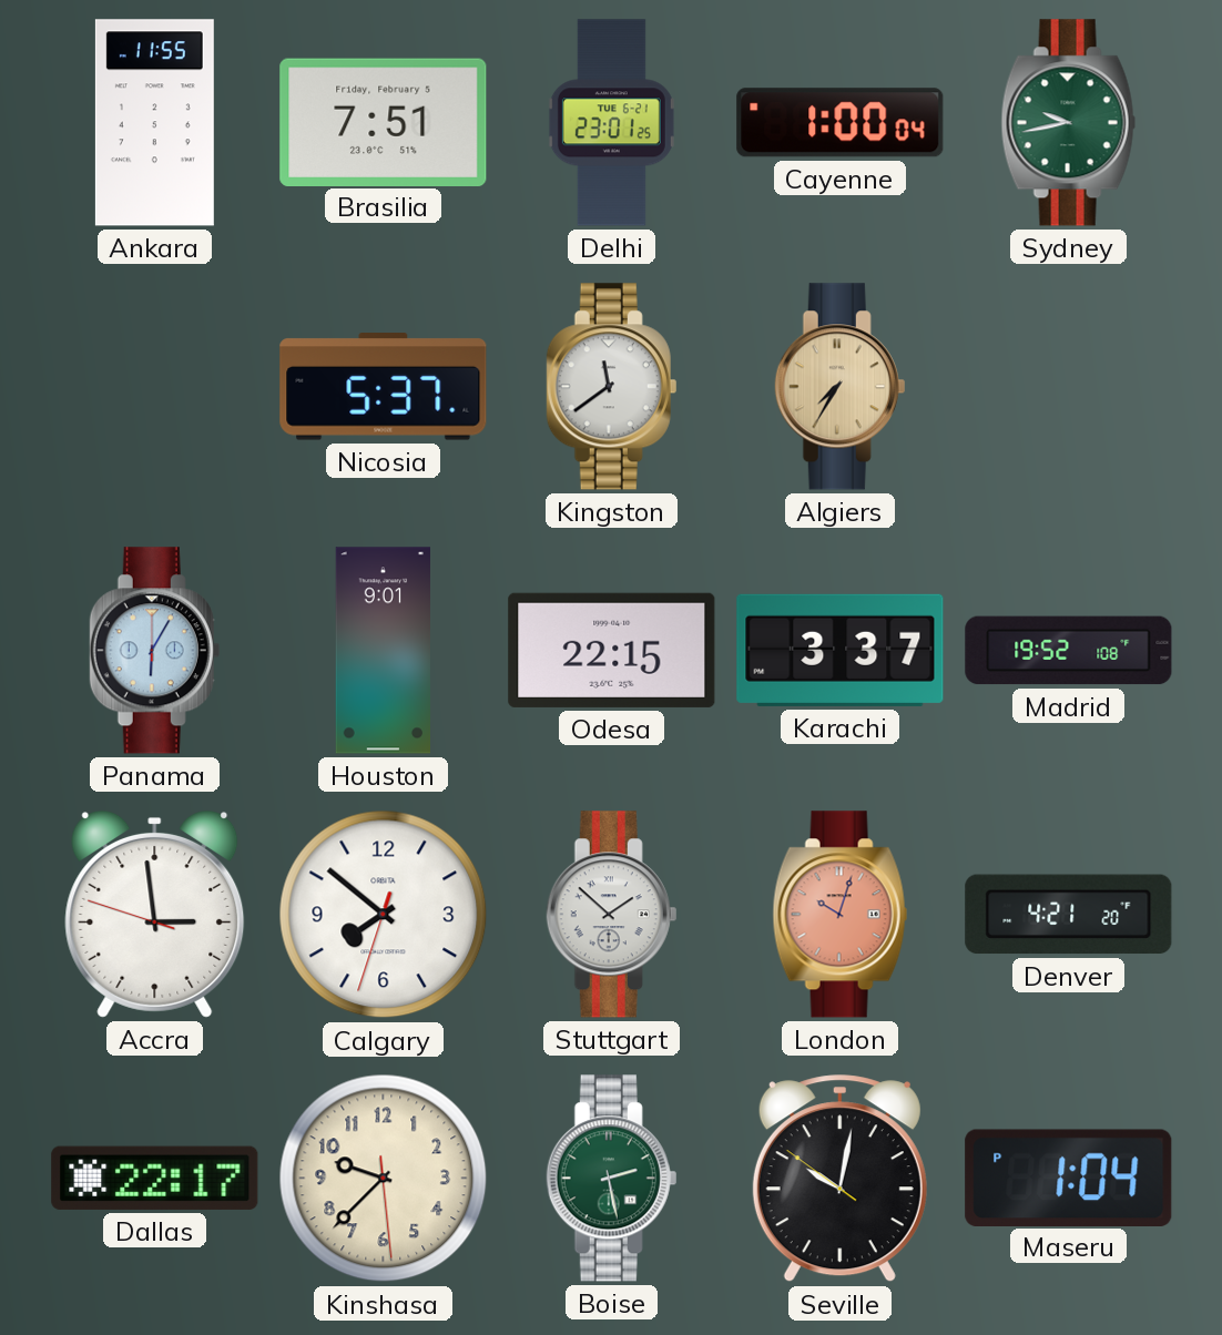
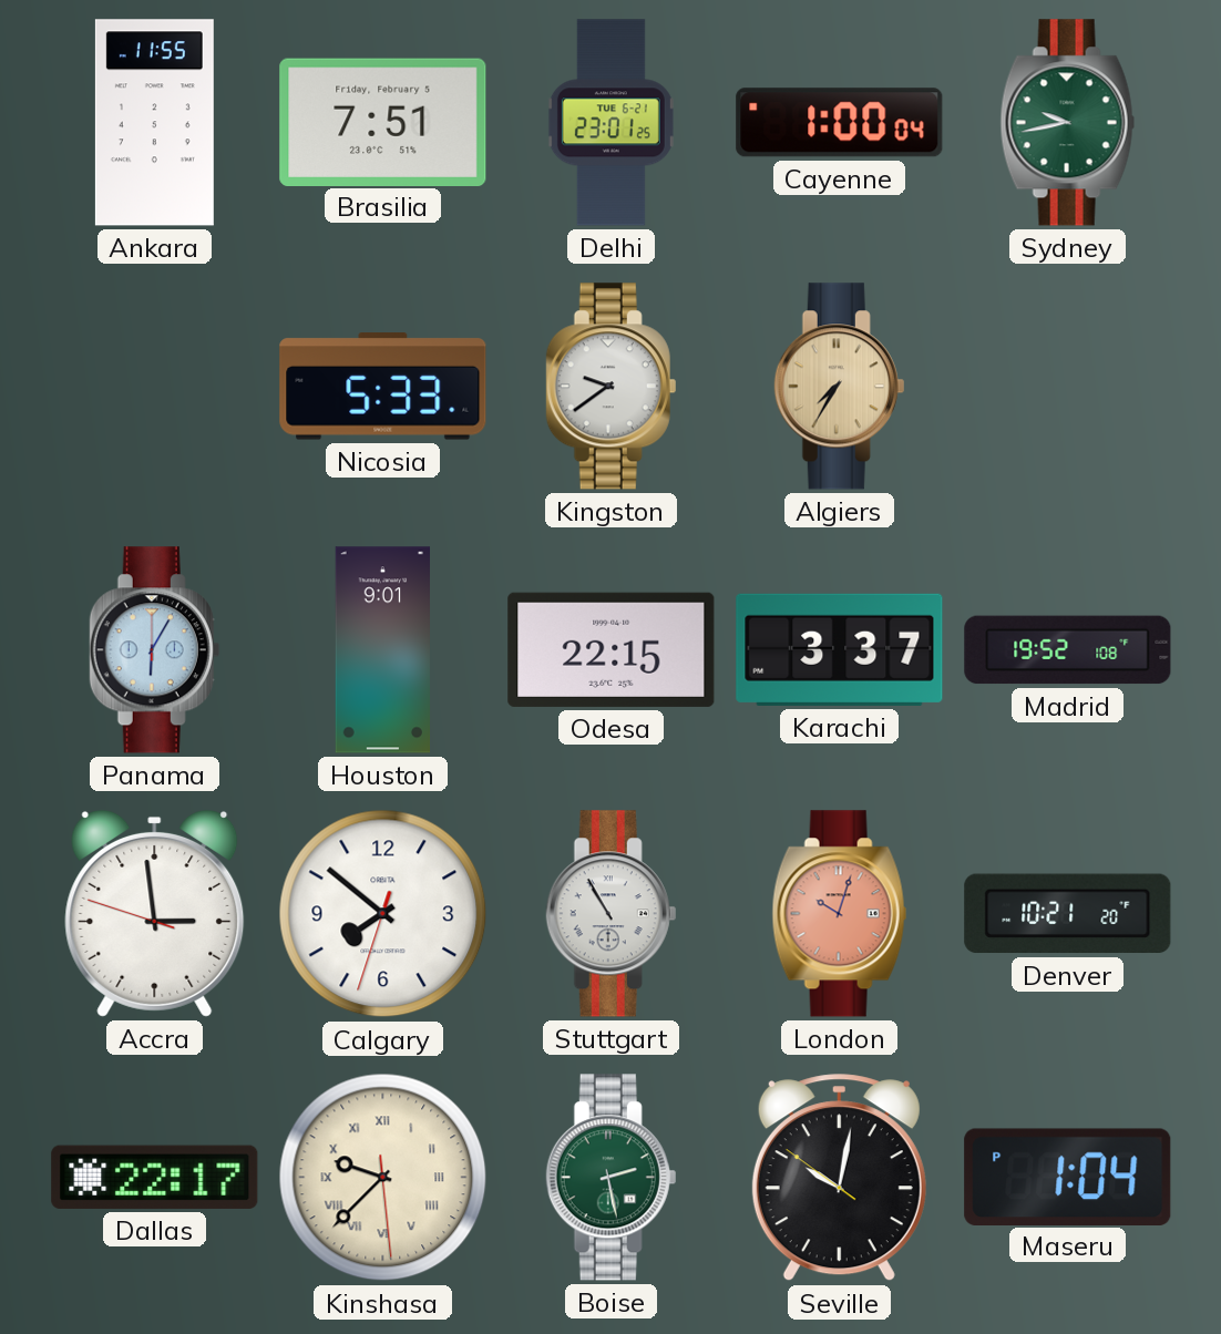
Nicosia: 5:37 -> 5:33 (383, 387)
Kingston: 11:39 -> 9:39 (612, 387)
Stuttgart: 1:52 -> 10:55 (612, 914)
Denver: 4:21 -> 10:21 (1068, 914)
Kinshasa numerals: Arabic -> Roman (383, 1178)
